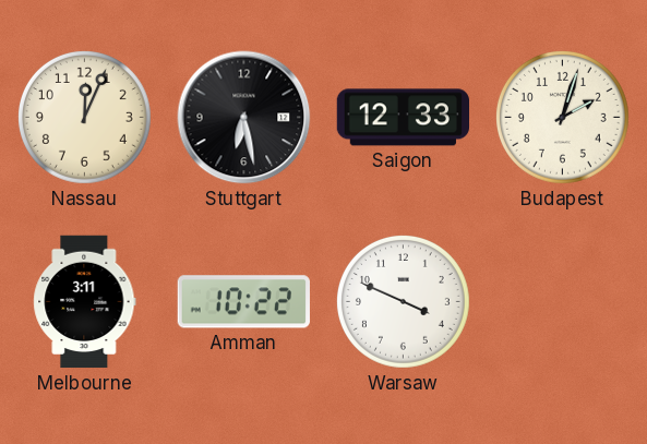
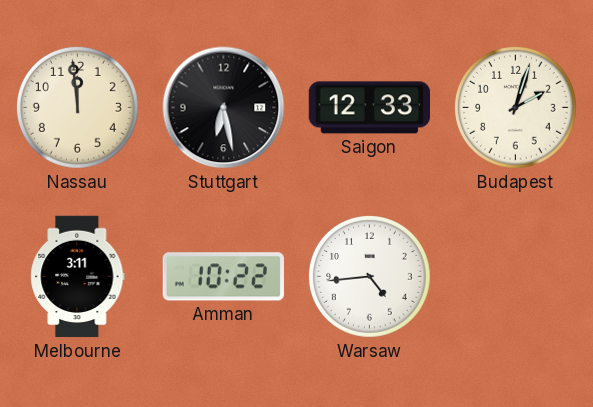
Nassau: 12:04 -> 11:59 (77, 107)
Warsaw: 3:49 -> 4:44 (369, 276)
